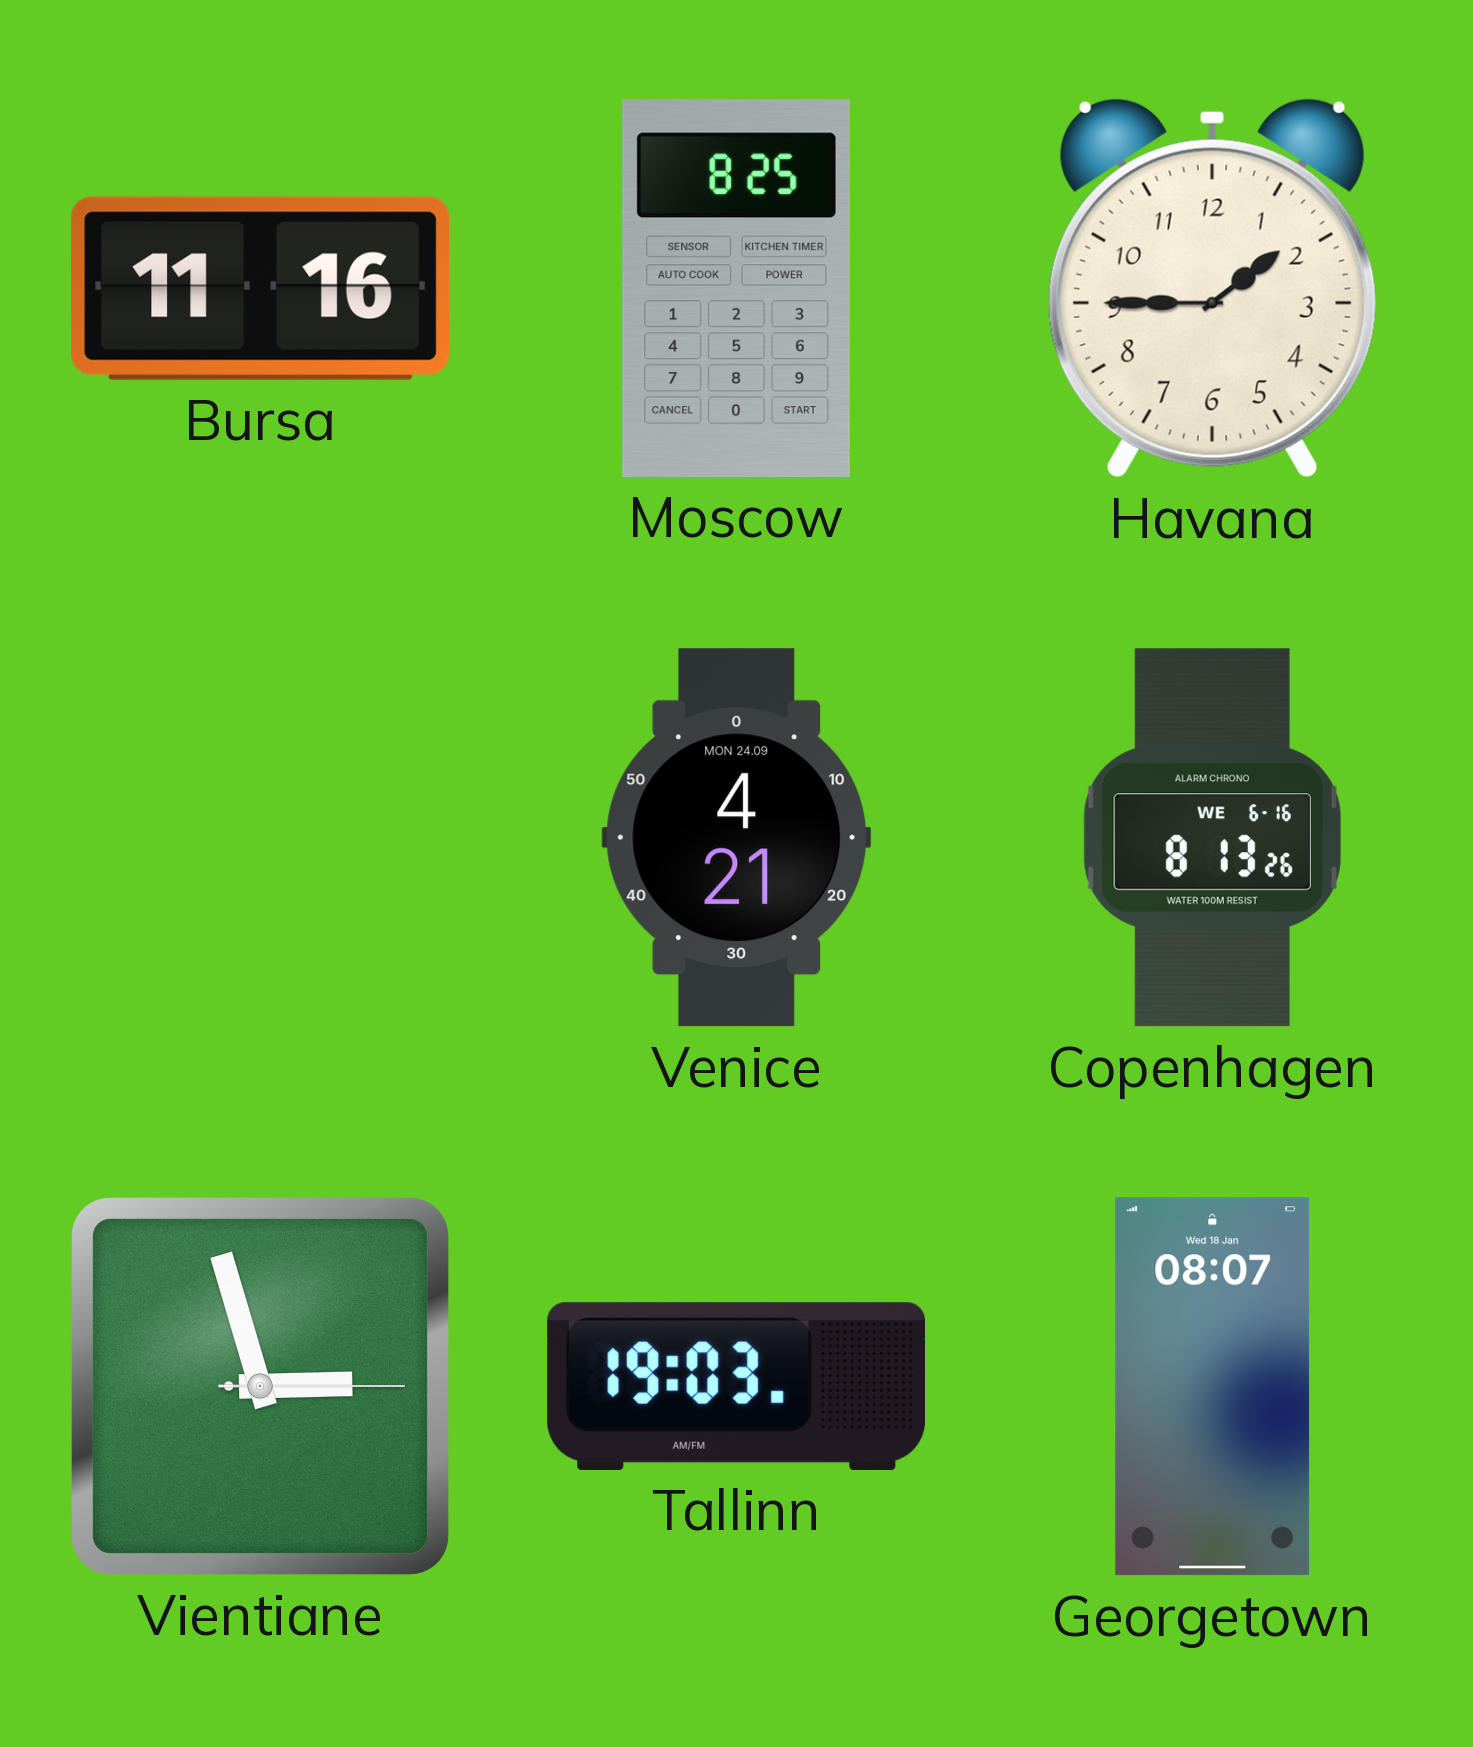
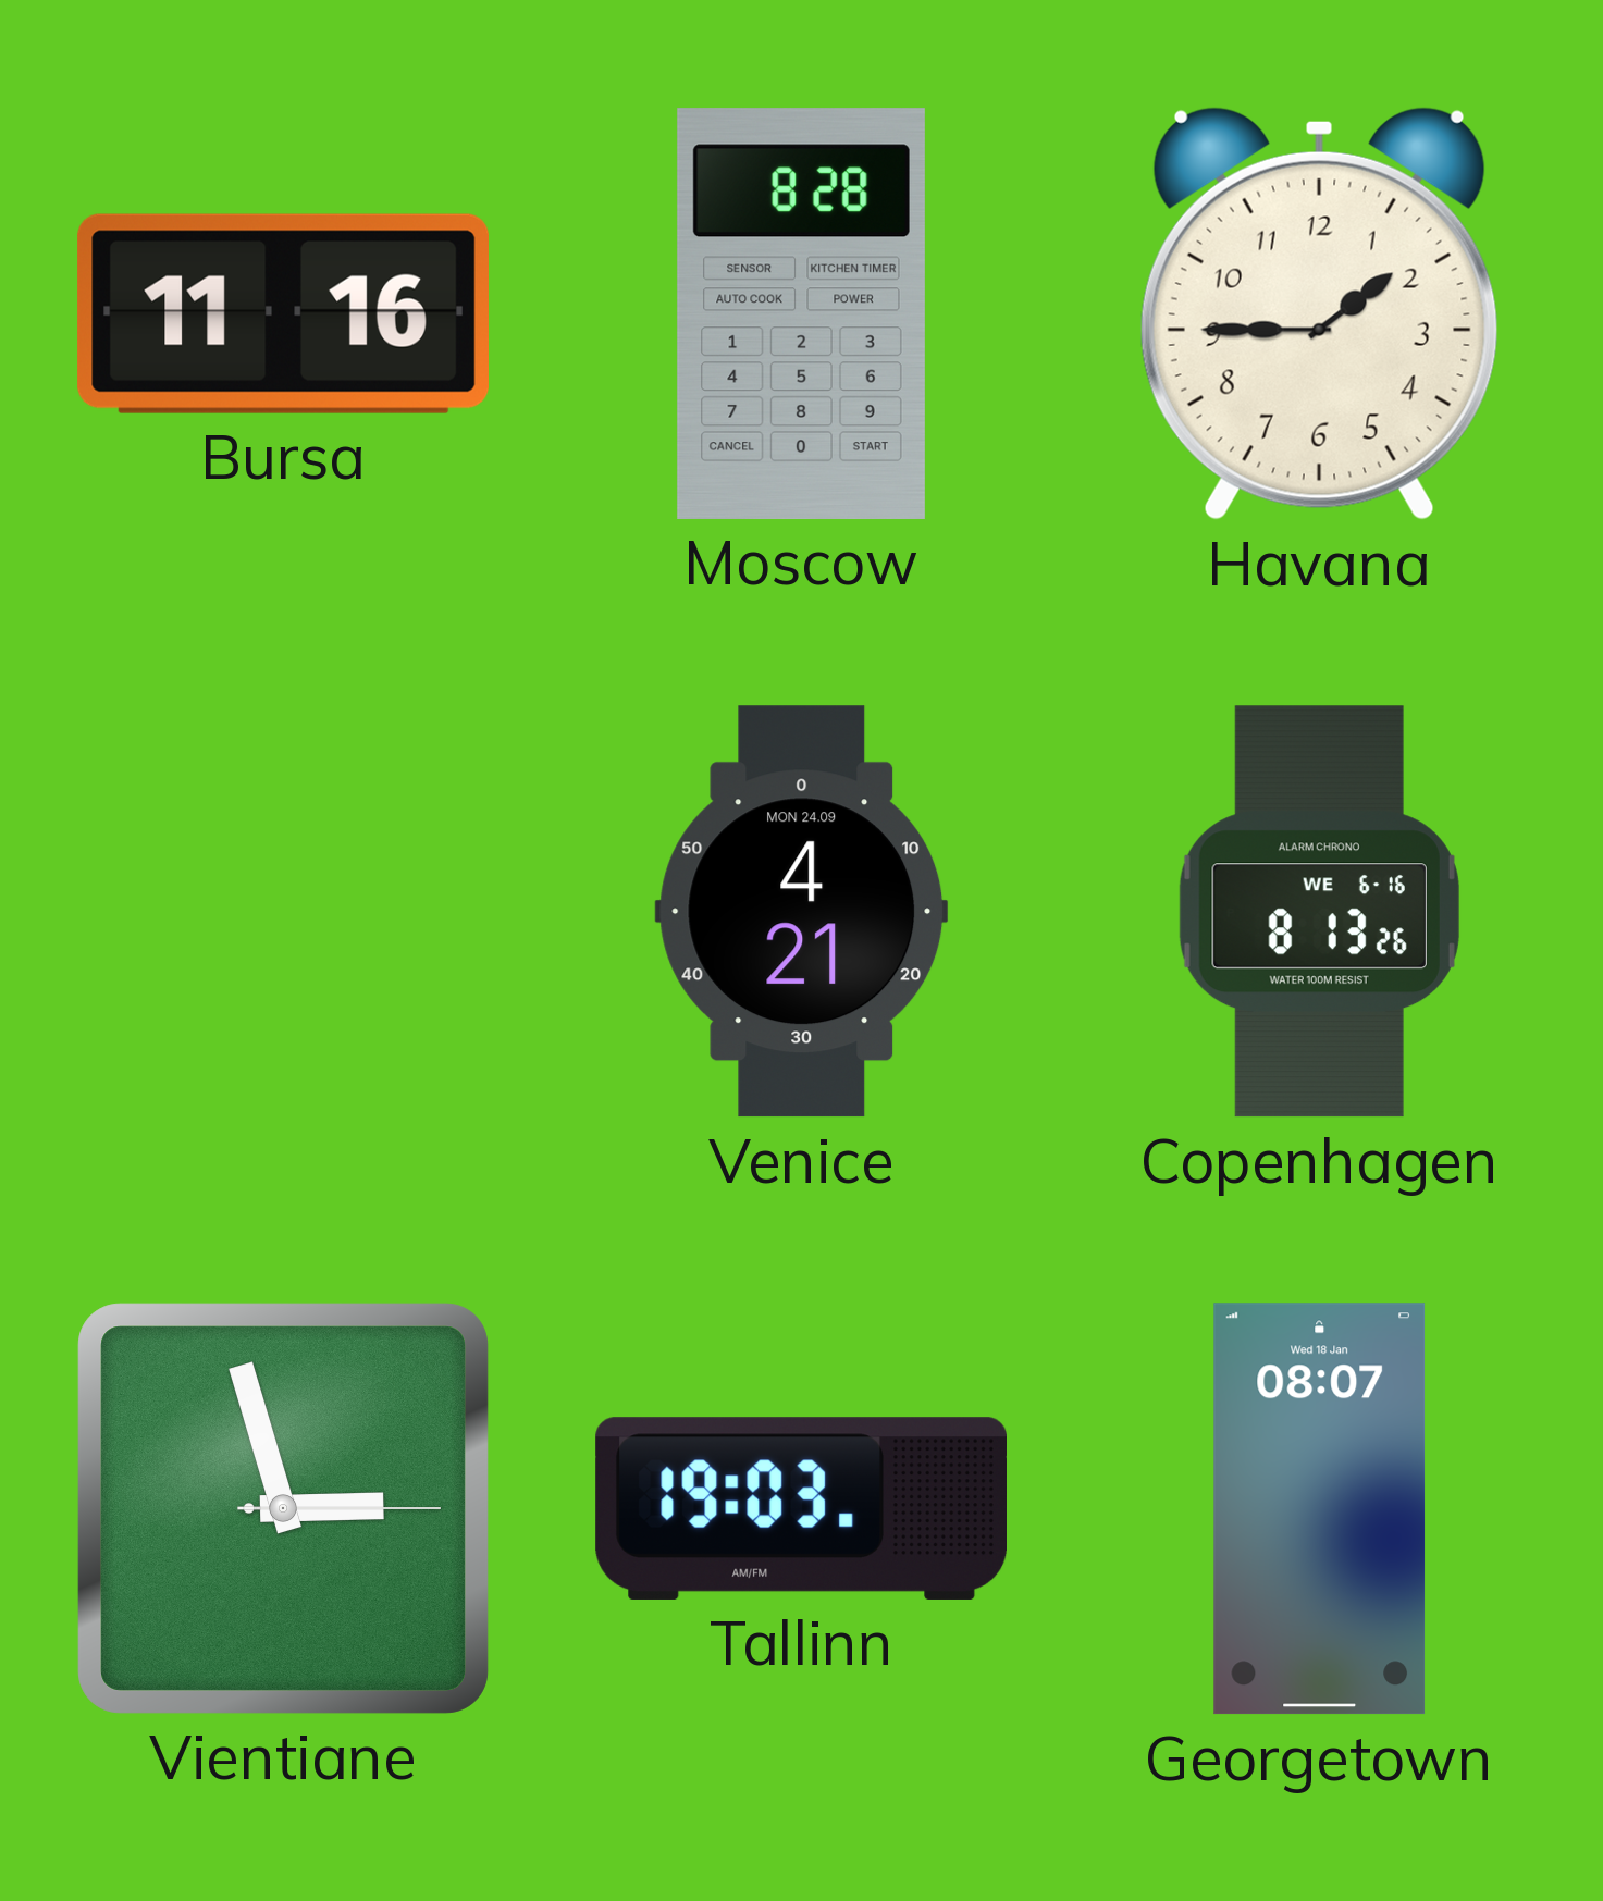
Moscow: 8:25 -> 8:28 (801, 313)
